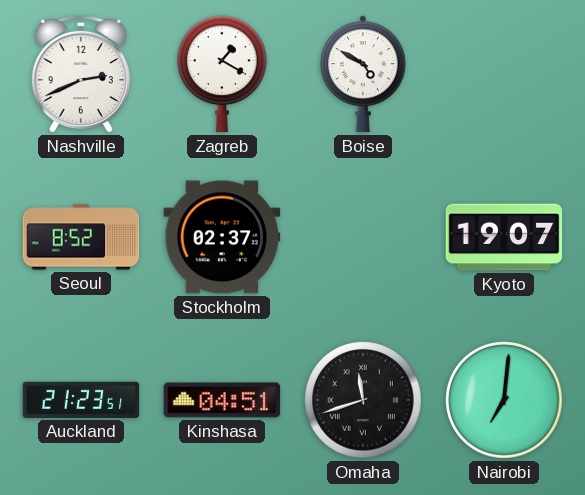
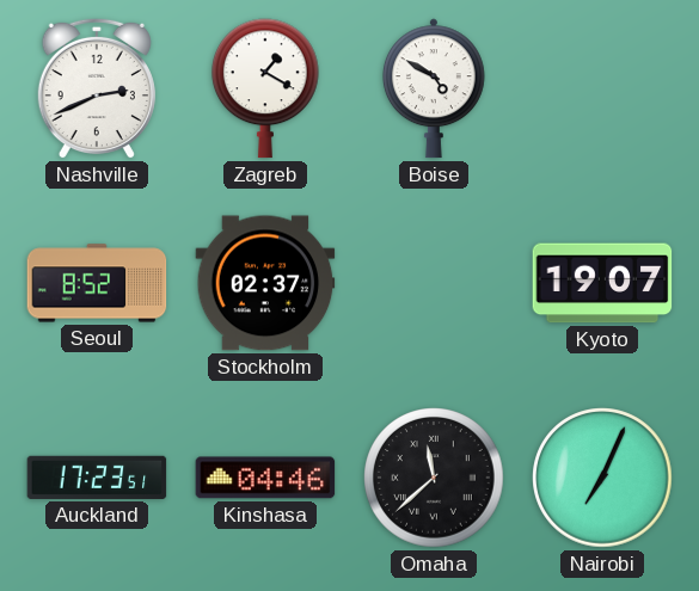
Auckland: 21:23 -> 17:23 (97, 478)
Kinshasa: 04:51 -> 04:46 (265, 478)
Omaha: 11:42 -> 11:38 (434, 478)
Nairobi: 7:01 -> 7:04 (602, 478)
